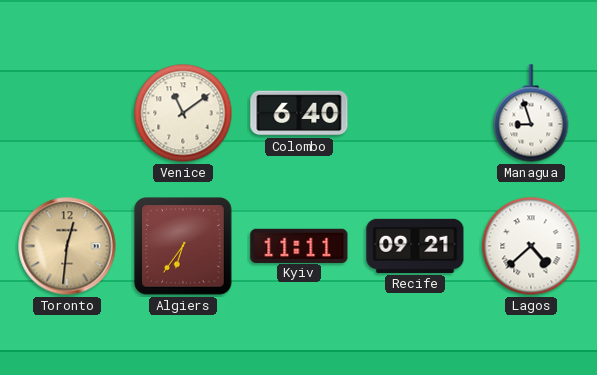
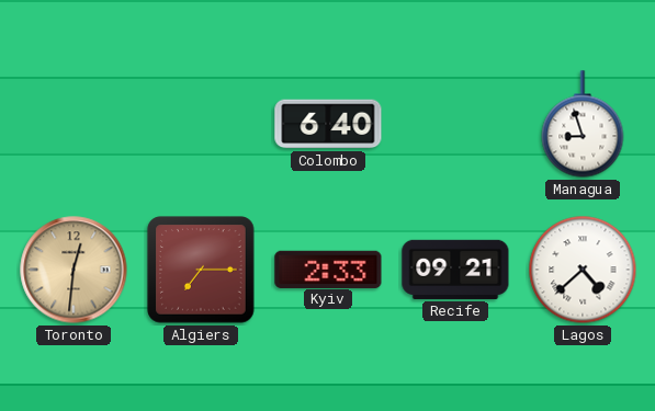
Venice: 11:09 -> none (183, 113)
Algiers: 6:36 -> 7:15 (201, 270)
Kyiv: 11:11 -> 2:33 (328, 269)
